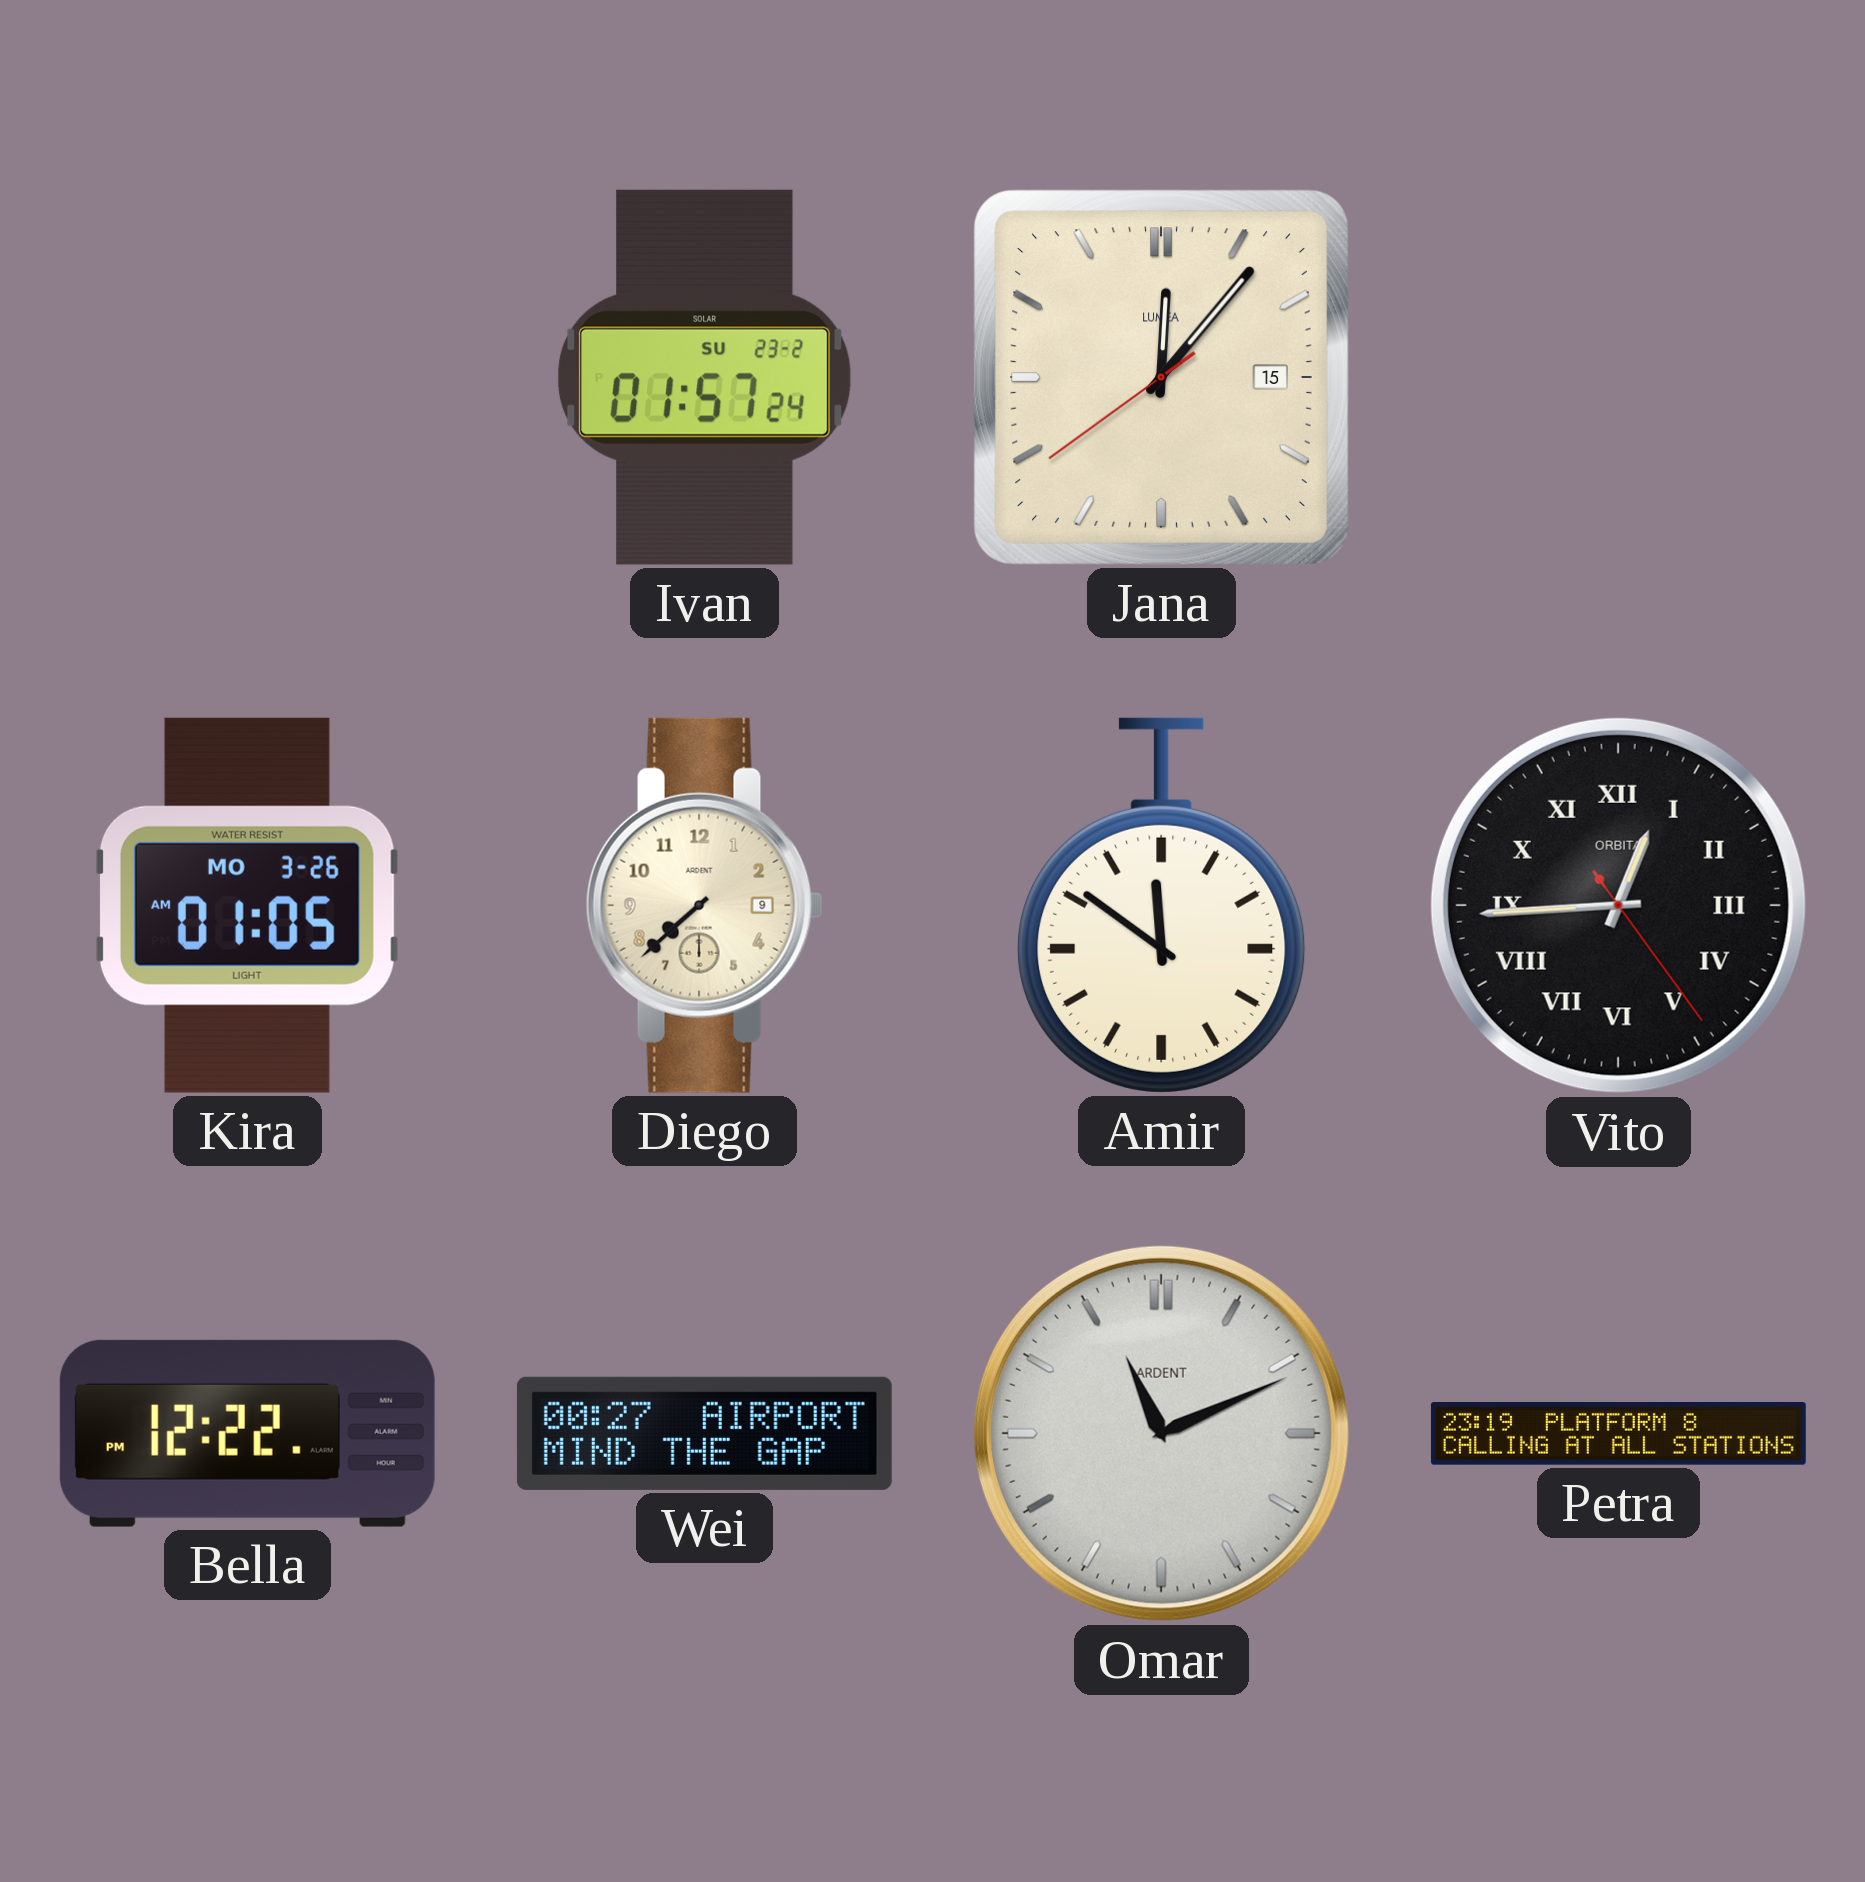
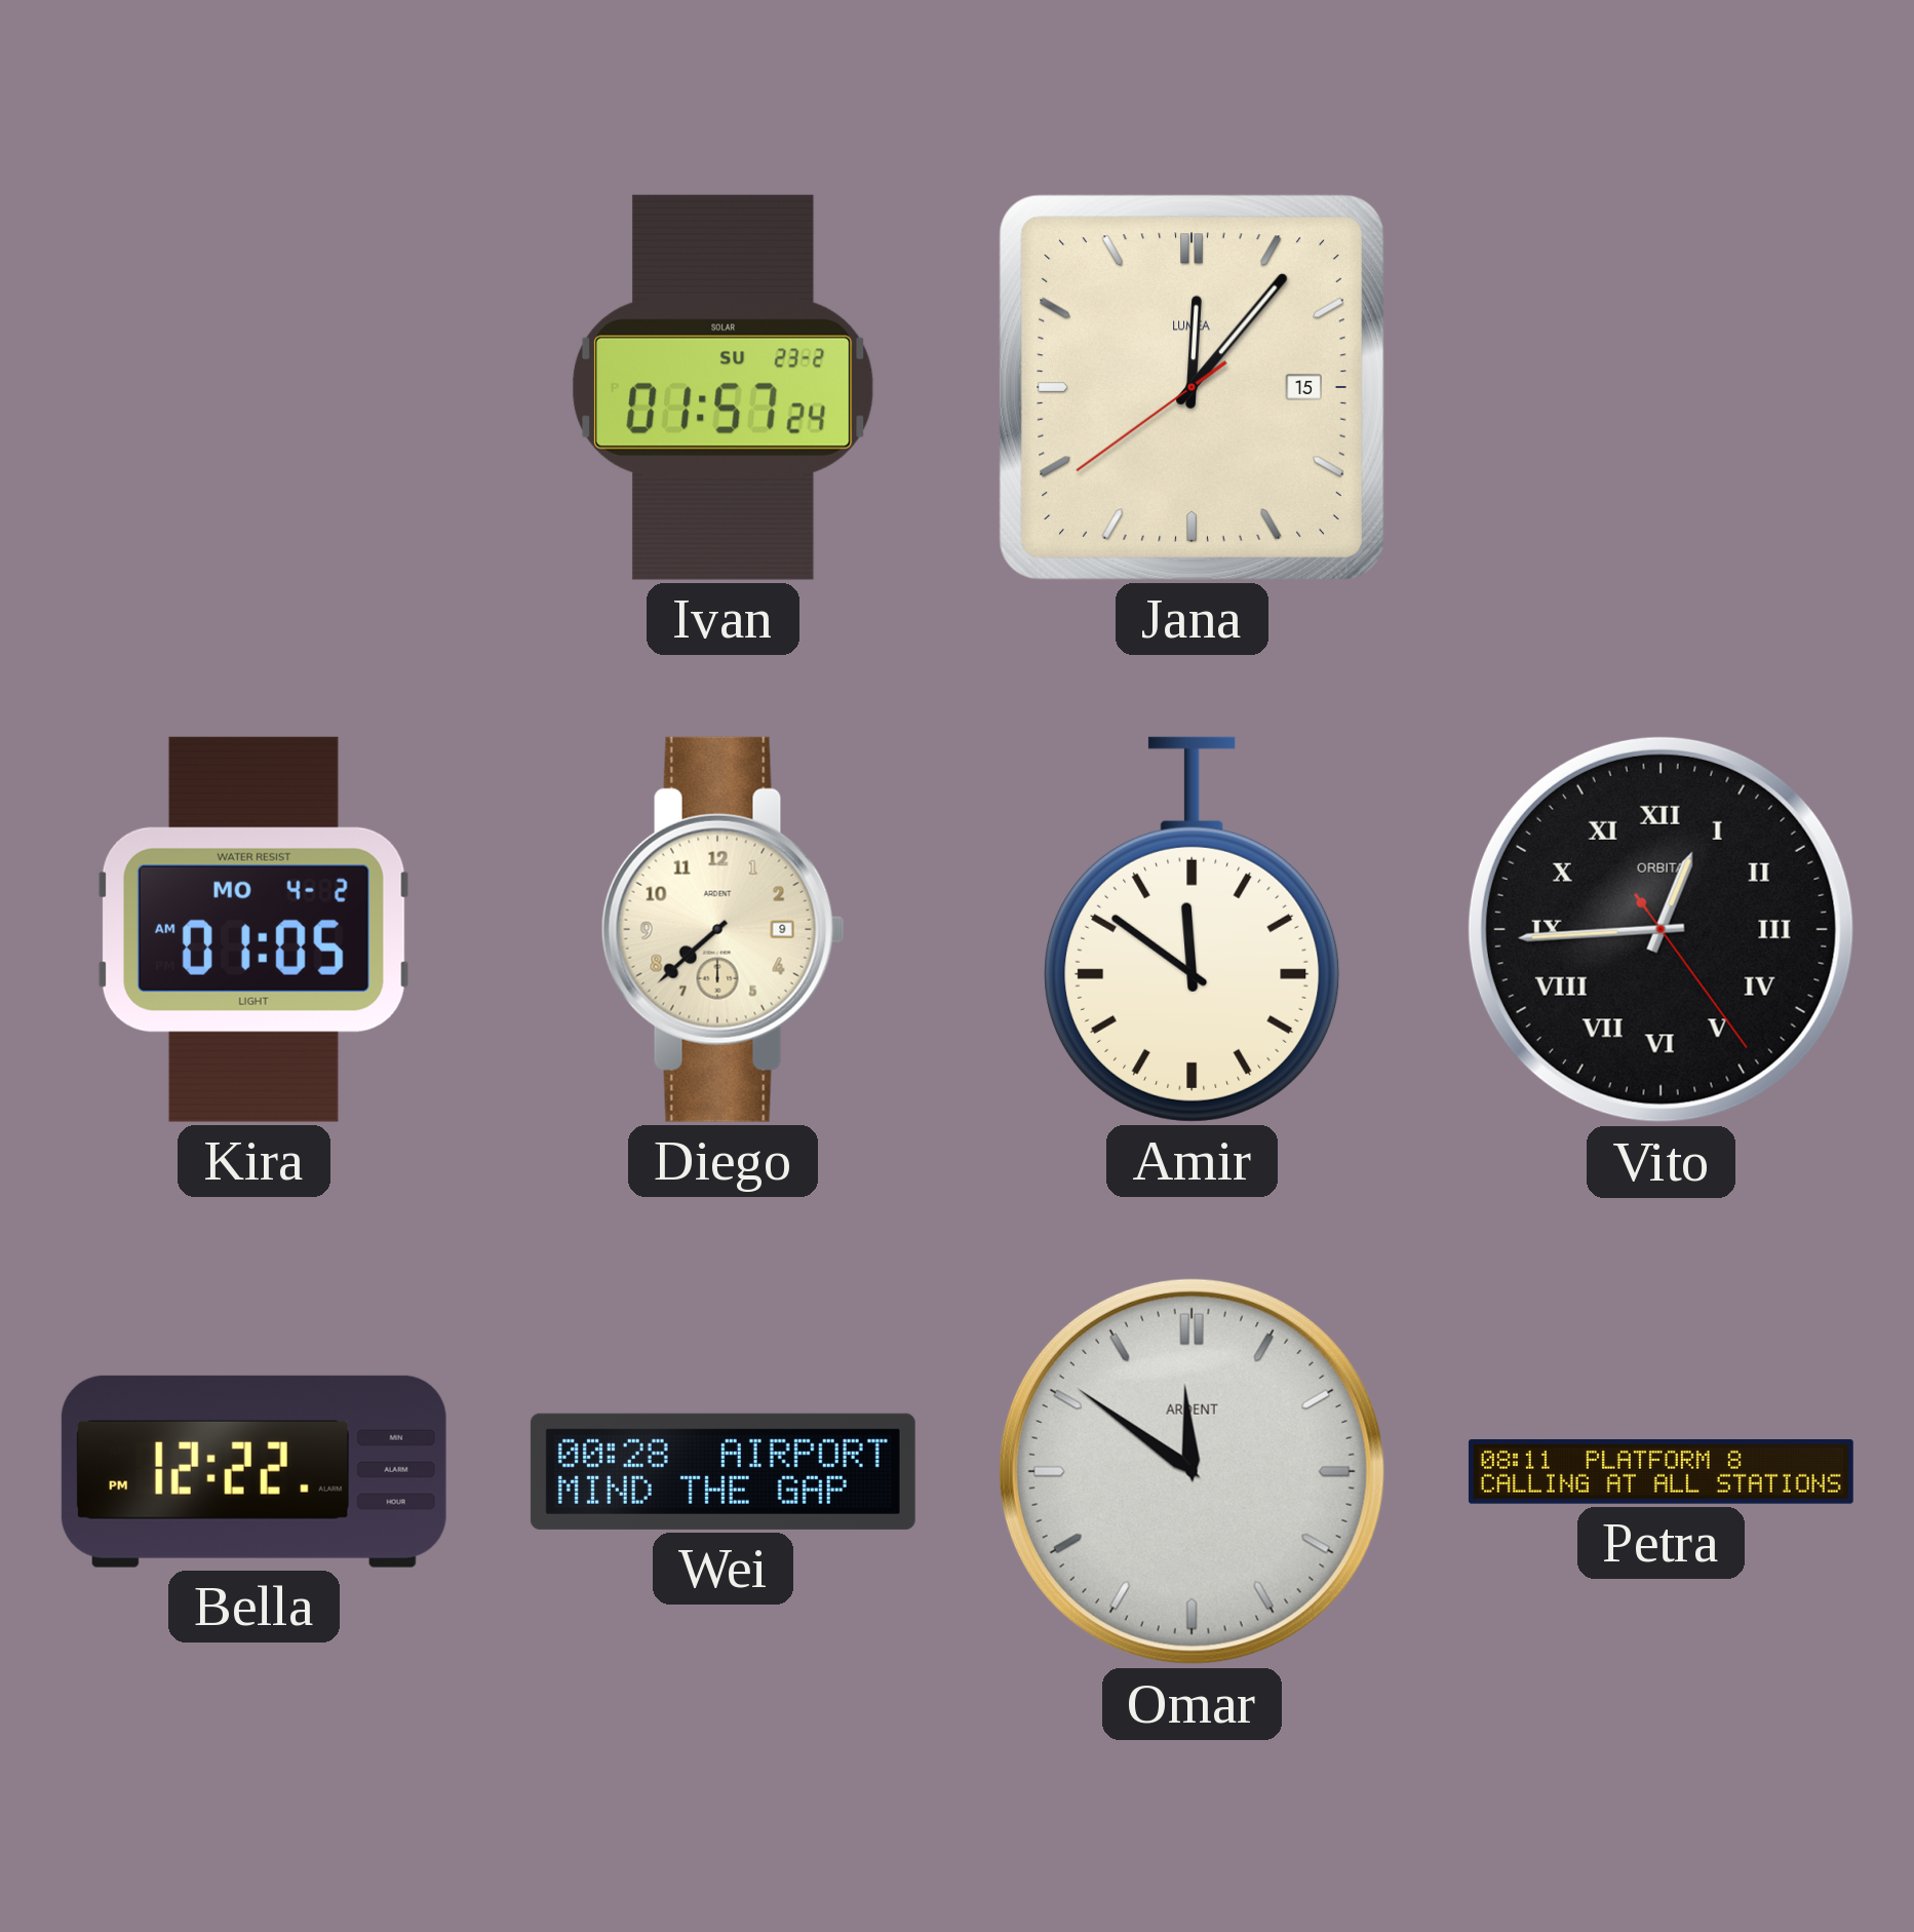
Kira date: MO 3-26 -> MO 4-2 (253, 929)
Wei: 00:27 -> 00:28 (722, 1471)
Omar: 11:11 -> 11:51 (1192, 1471)
Petra: 23:19 -> 08:11 (1661, 1472)
